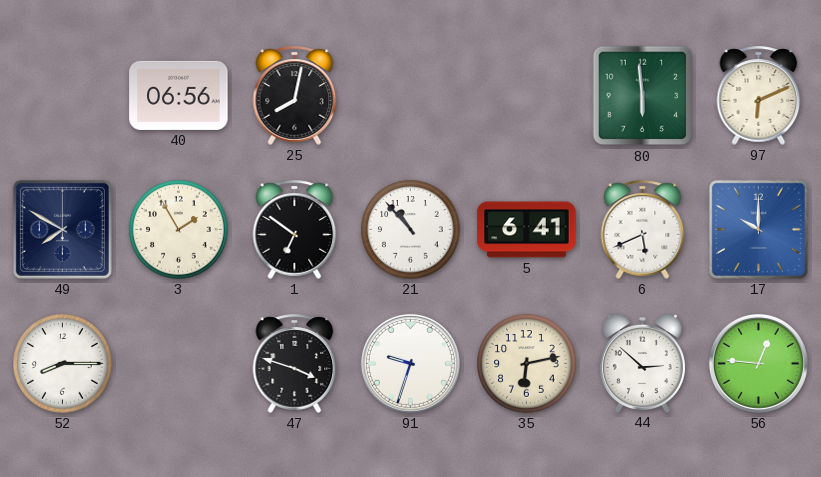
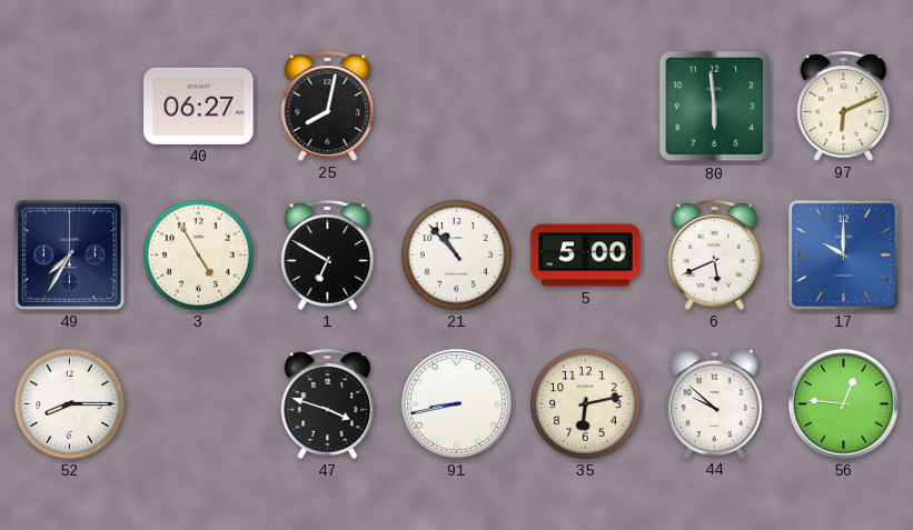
40: 06:56 -> 06:27 (199, 106)
49: 7:50 -> 7:35 (69, 254)
3: 1:55 -> 4:55 (199, 256)
1: 6:51 -> 6:50 (328, 254)
5: 6:41 -> 5:00 (586, 256)
91: 9:33 -> 8:43 (456, 403)
44: 2:52 -> 9:52 (714, 403)
